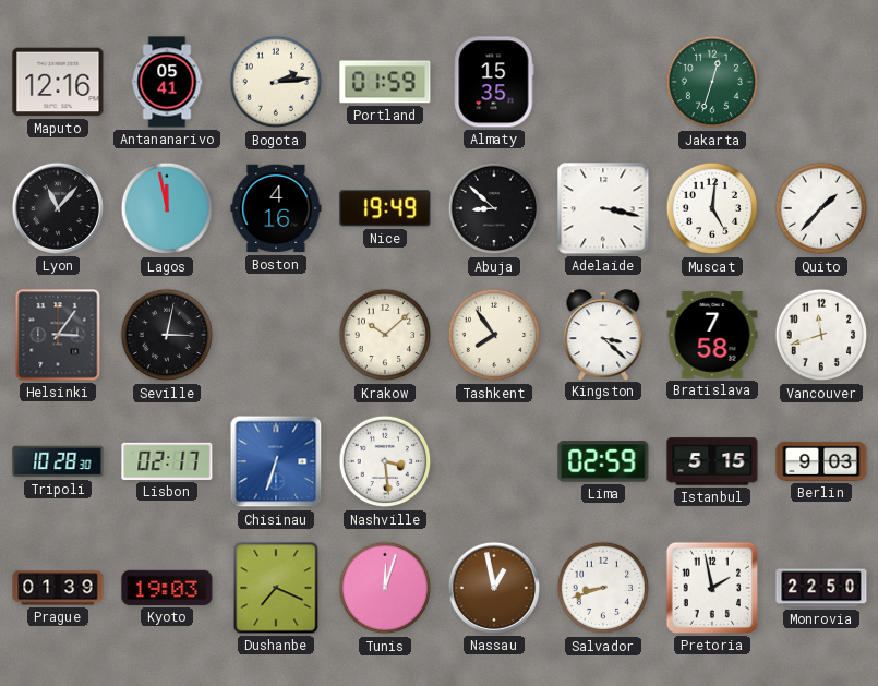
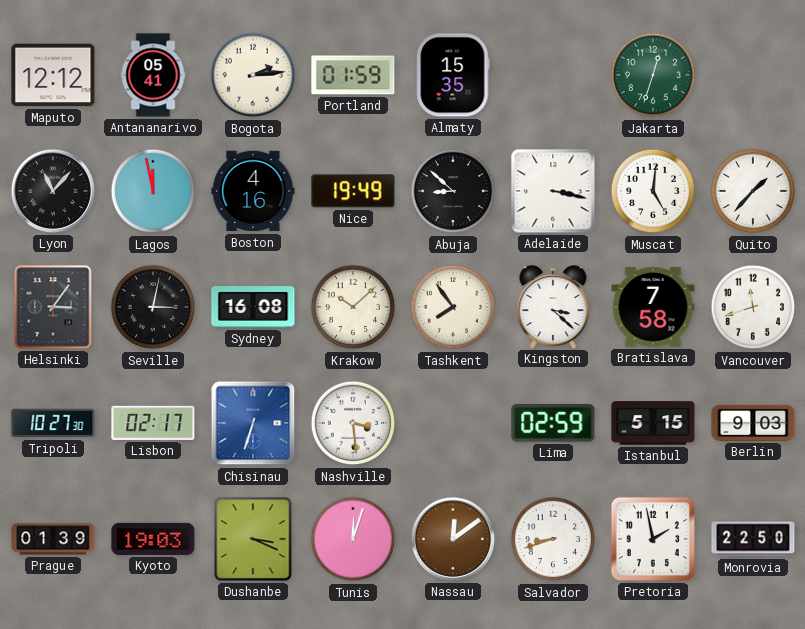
Maputo: 12:16 -> 12:12 (53, 75)
Sydney: none -> 16:08 (253, 307)
Tripoli: 10:28 -> 10:27 (53, 423)
Dushanbe: 7:19 -> 3:19 (253, 539)
Nassau: 12:58 -> 12:09 (453, 539)
